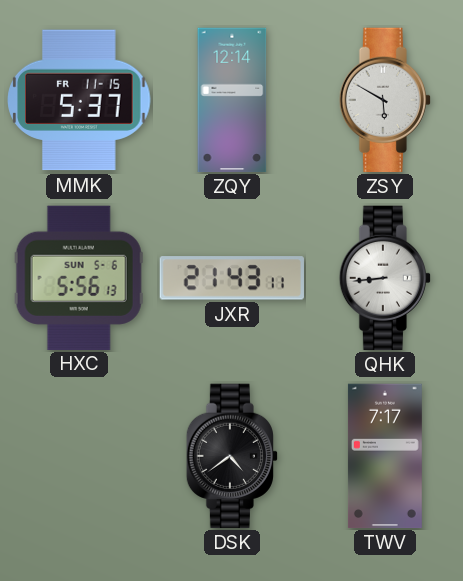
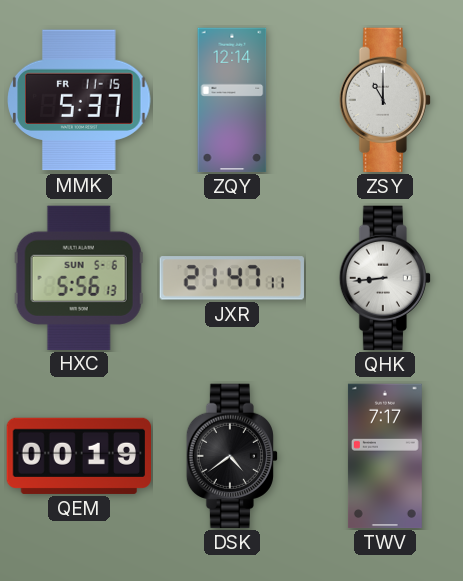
ZSY: 5:50 -> 11:00 (384, 100)
JXR: 21:43 -> 21:47 (232, 278)
QEM: none -> 00:19 (79, 456)
